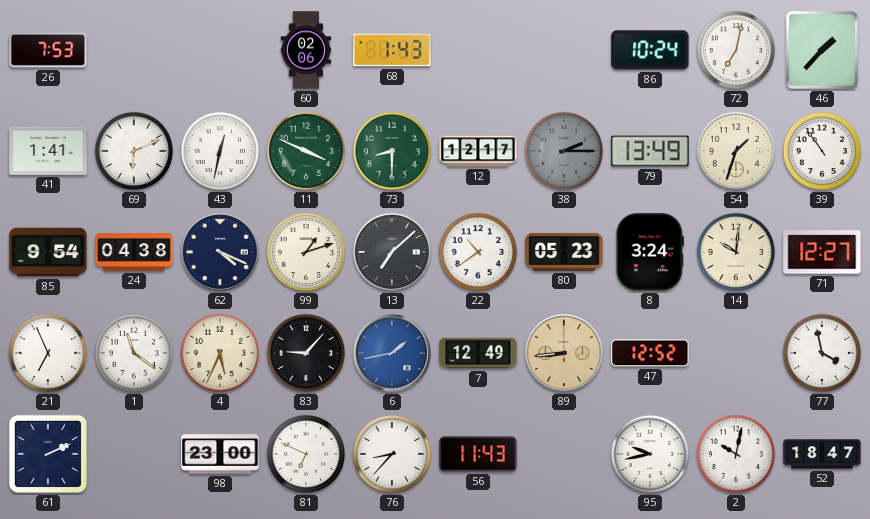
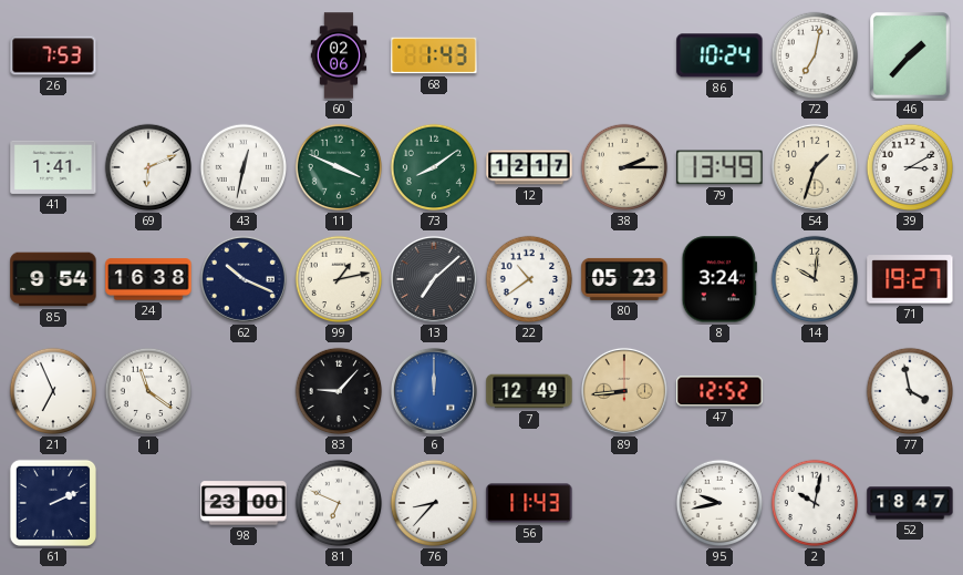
73: 8:30 -> 8:09 (434, 167)
38 dial: grey -> cream (624, 167)
39: 10:54 -> 3:10 (910, 167)
24: 04:38 -> 16:38 (148, 279)
62: 4:19 -> 10:19 (244, 279)
99: 1:12 -> 1:13 (339, 279)
71: 12:27 -> 19:27 (910, 279)
4: 5:34 -> none (220, 353)
6: 1:43 -> 12:00 (434, 391)
